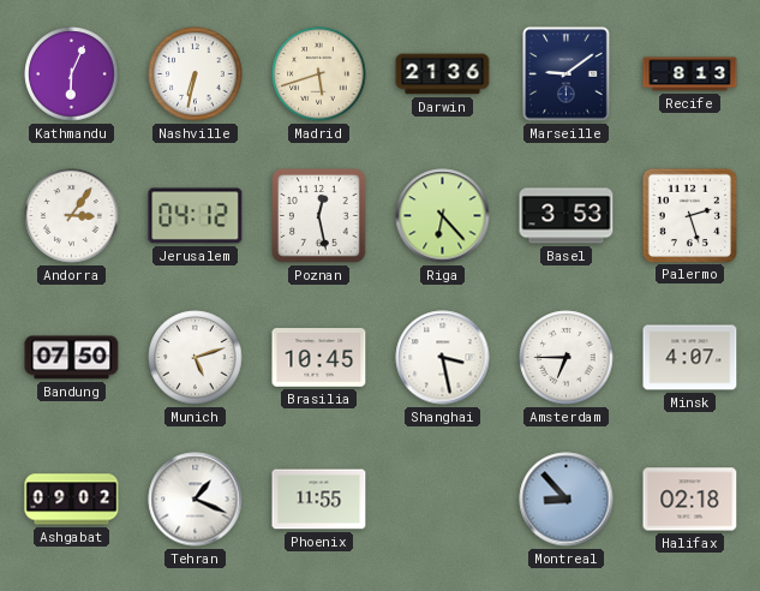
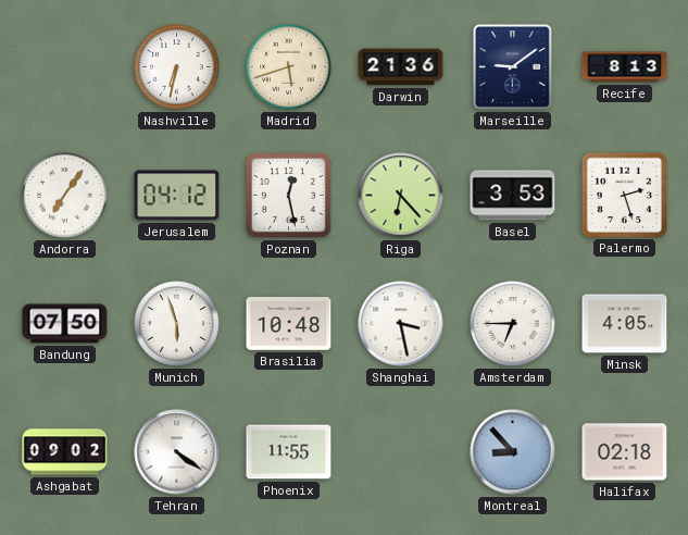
Kathmandu: 6:04 -> none (72, 74)
Andorra: 3:06 -> 7:06 (65, 196)
Munich: 5:12 -> 5:57 (177, 324)
Brasilia: 10:45 -> 10:48 (289, 324)
Minsk: 4:07 -> 4:05 (625, 324)
Tehran: 1:19 -> 4:21 (177, 452)
